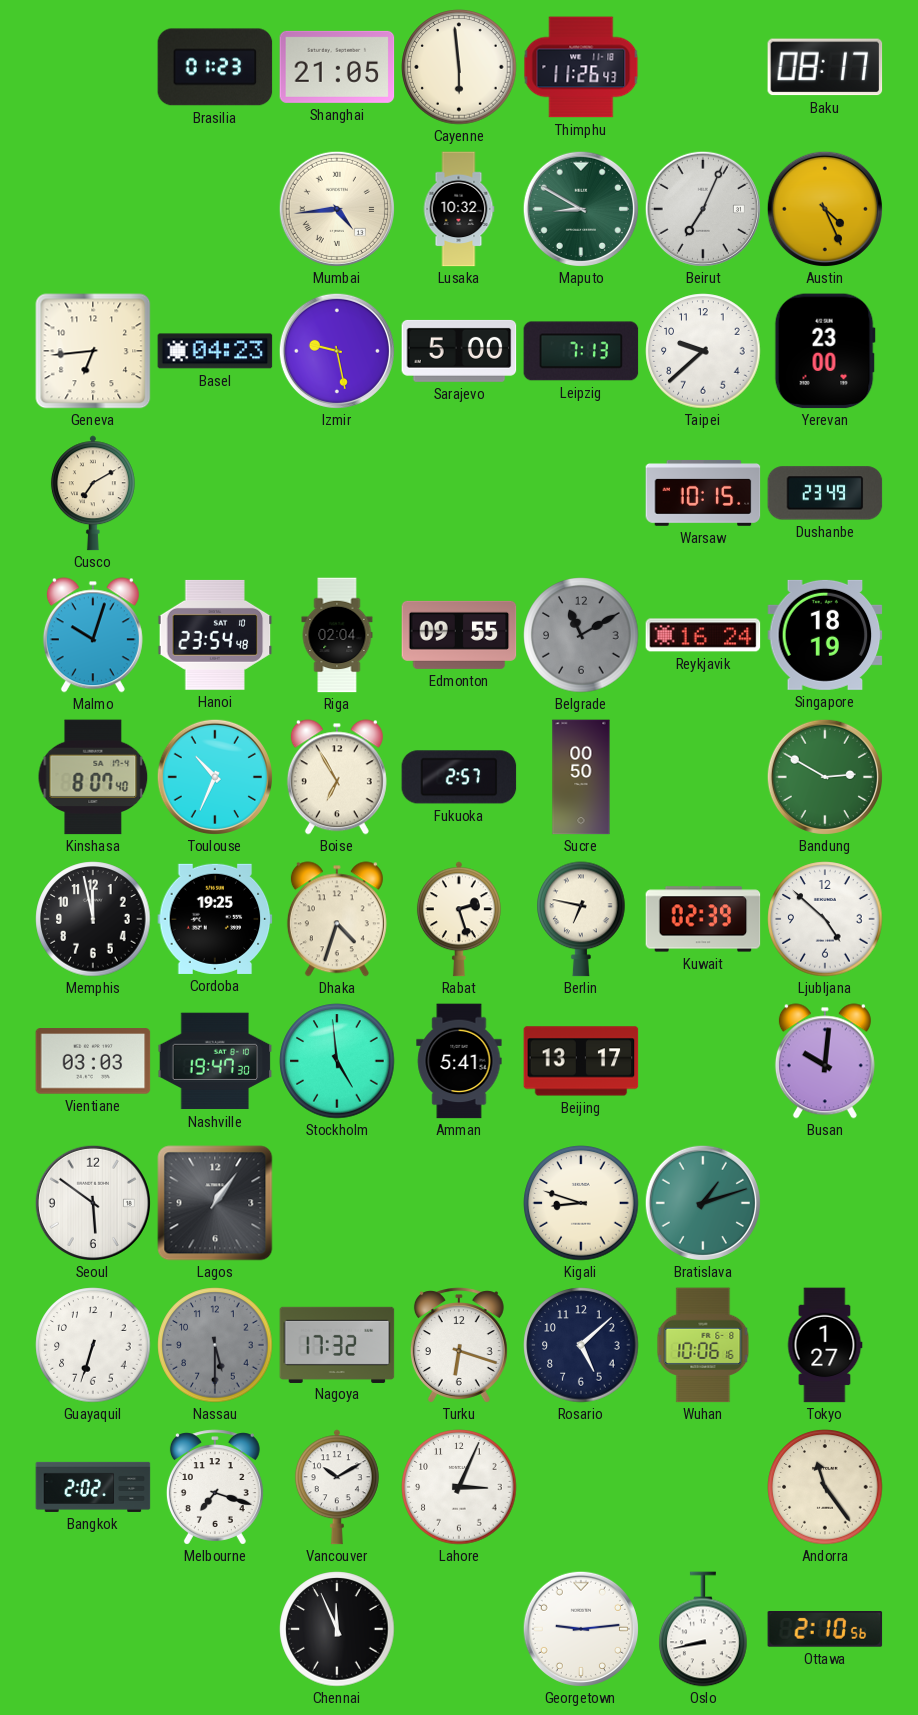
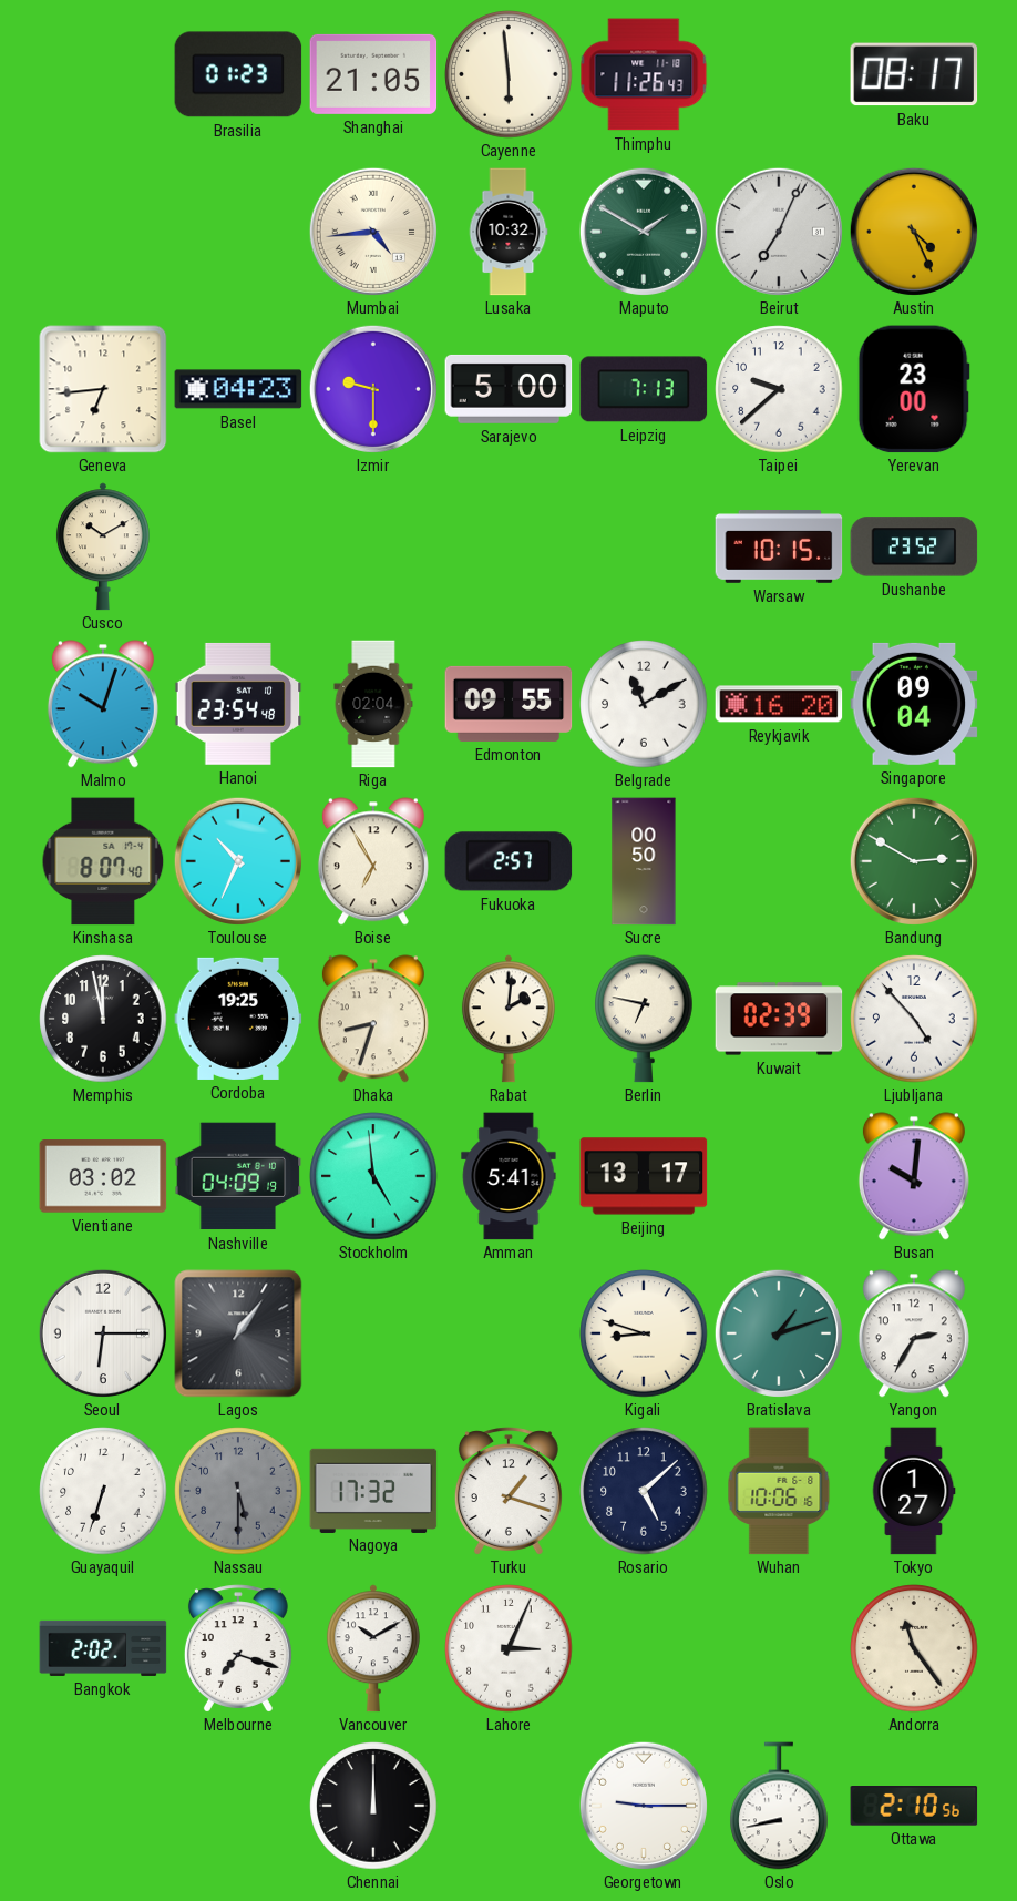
Maputo: 8:50 -> 1:50 (644, 232)
Izmir: 9:28 -> 9:30 (373, 389)
Cusco: 7:10 -> 10:10 (103, 546)
Dushanbe: 23:49 -> 23:52 (914, 546)
Belgrade dial: grey -> white (644, 704)
Reykjavik: 16:24 -> 16:20 (779, 704)
Singapore: 18:19 -> 09:04 (914, 704)
Dhaka: 4:33 -> 8:33 (373, 1019)
Rabat: 2:27 -> 2:01 (508, 1019)
Ljubljana: 4:52 -> 4:53 (914, 1019)
Vientiane: 03:03 -> 03:02 (103, 1176)
Nashville: 19:47 -> 04:09 (238, 1176)
Seoul: 5:51 -> 6:15 (103, 1333)
Yangon: none -> 2:35 (914, 1333)
Turku: 6:18 -> 1:18 (508, 1491)
Chennai: 11:56 -> 12:00 (373, 1806)
Georgetown: 9:14 -> 9:15 (644, 1806)
